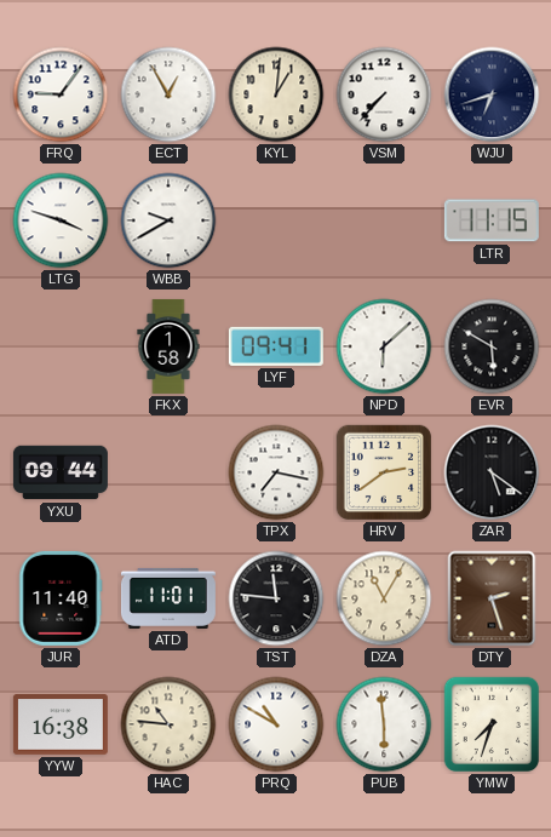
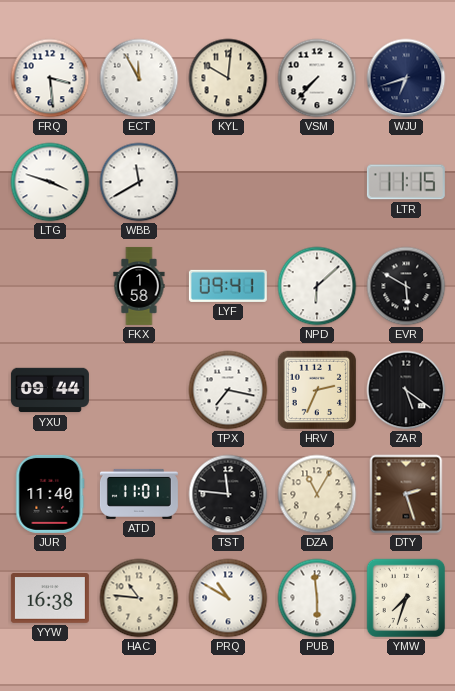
FRQ: 9:06 -> 3:29 (50, 78)
ECT: 12:55 -> 11:55 (139, 78)
KYL: 1:01 -> 10:01 (228, 78)
WBB: 9:40 -> 11:40 (139, 182)
HRV: 2:39 -> 2:34 (317, 390)
